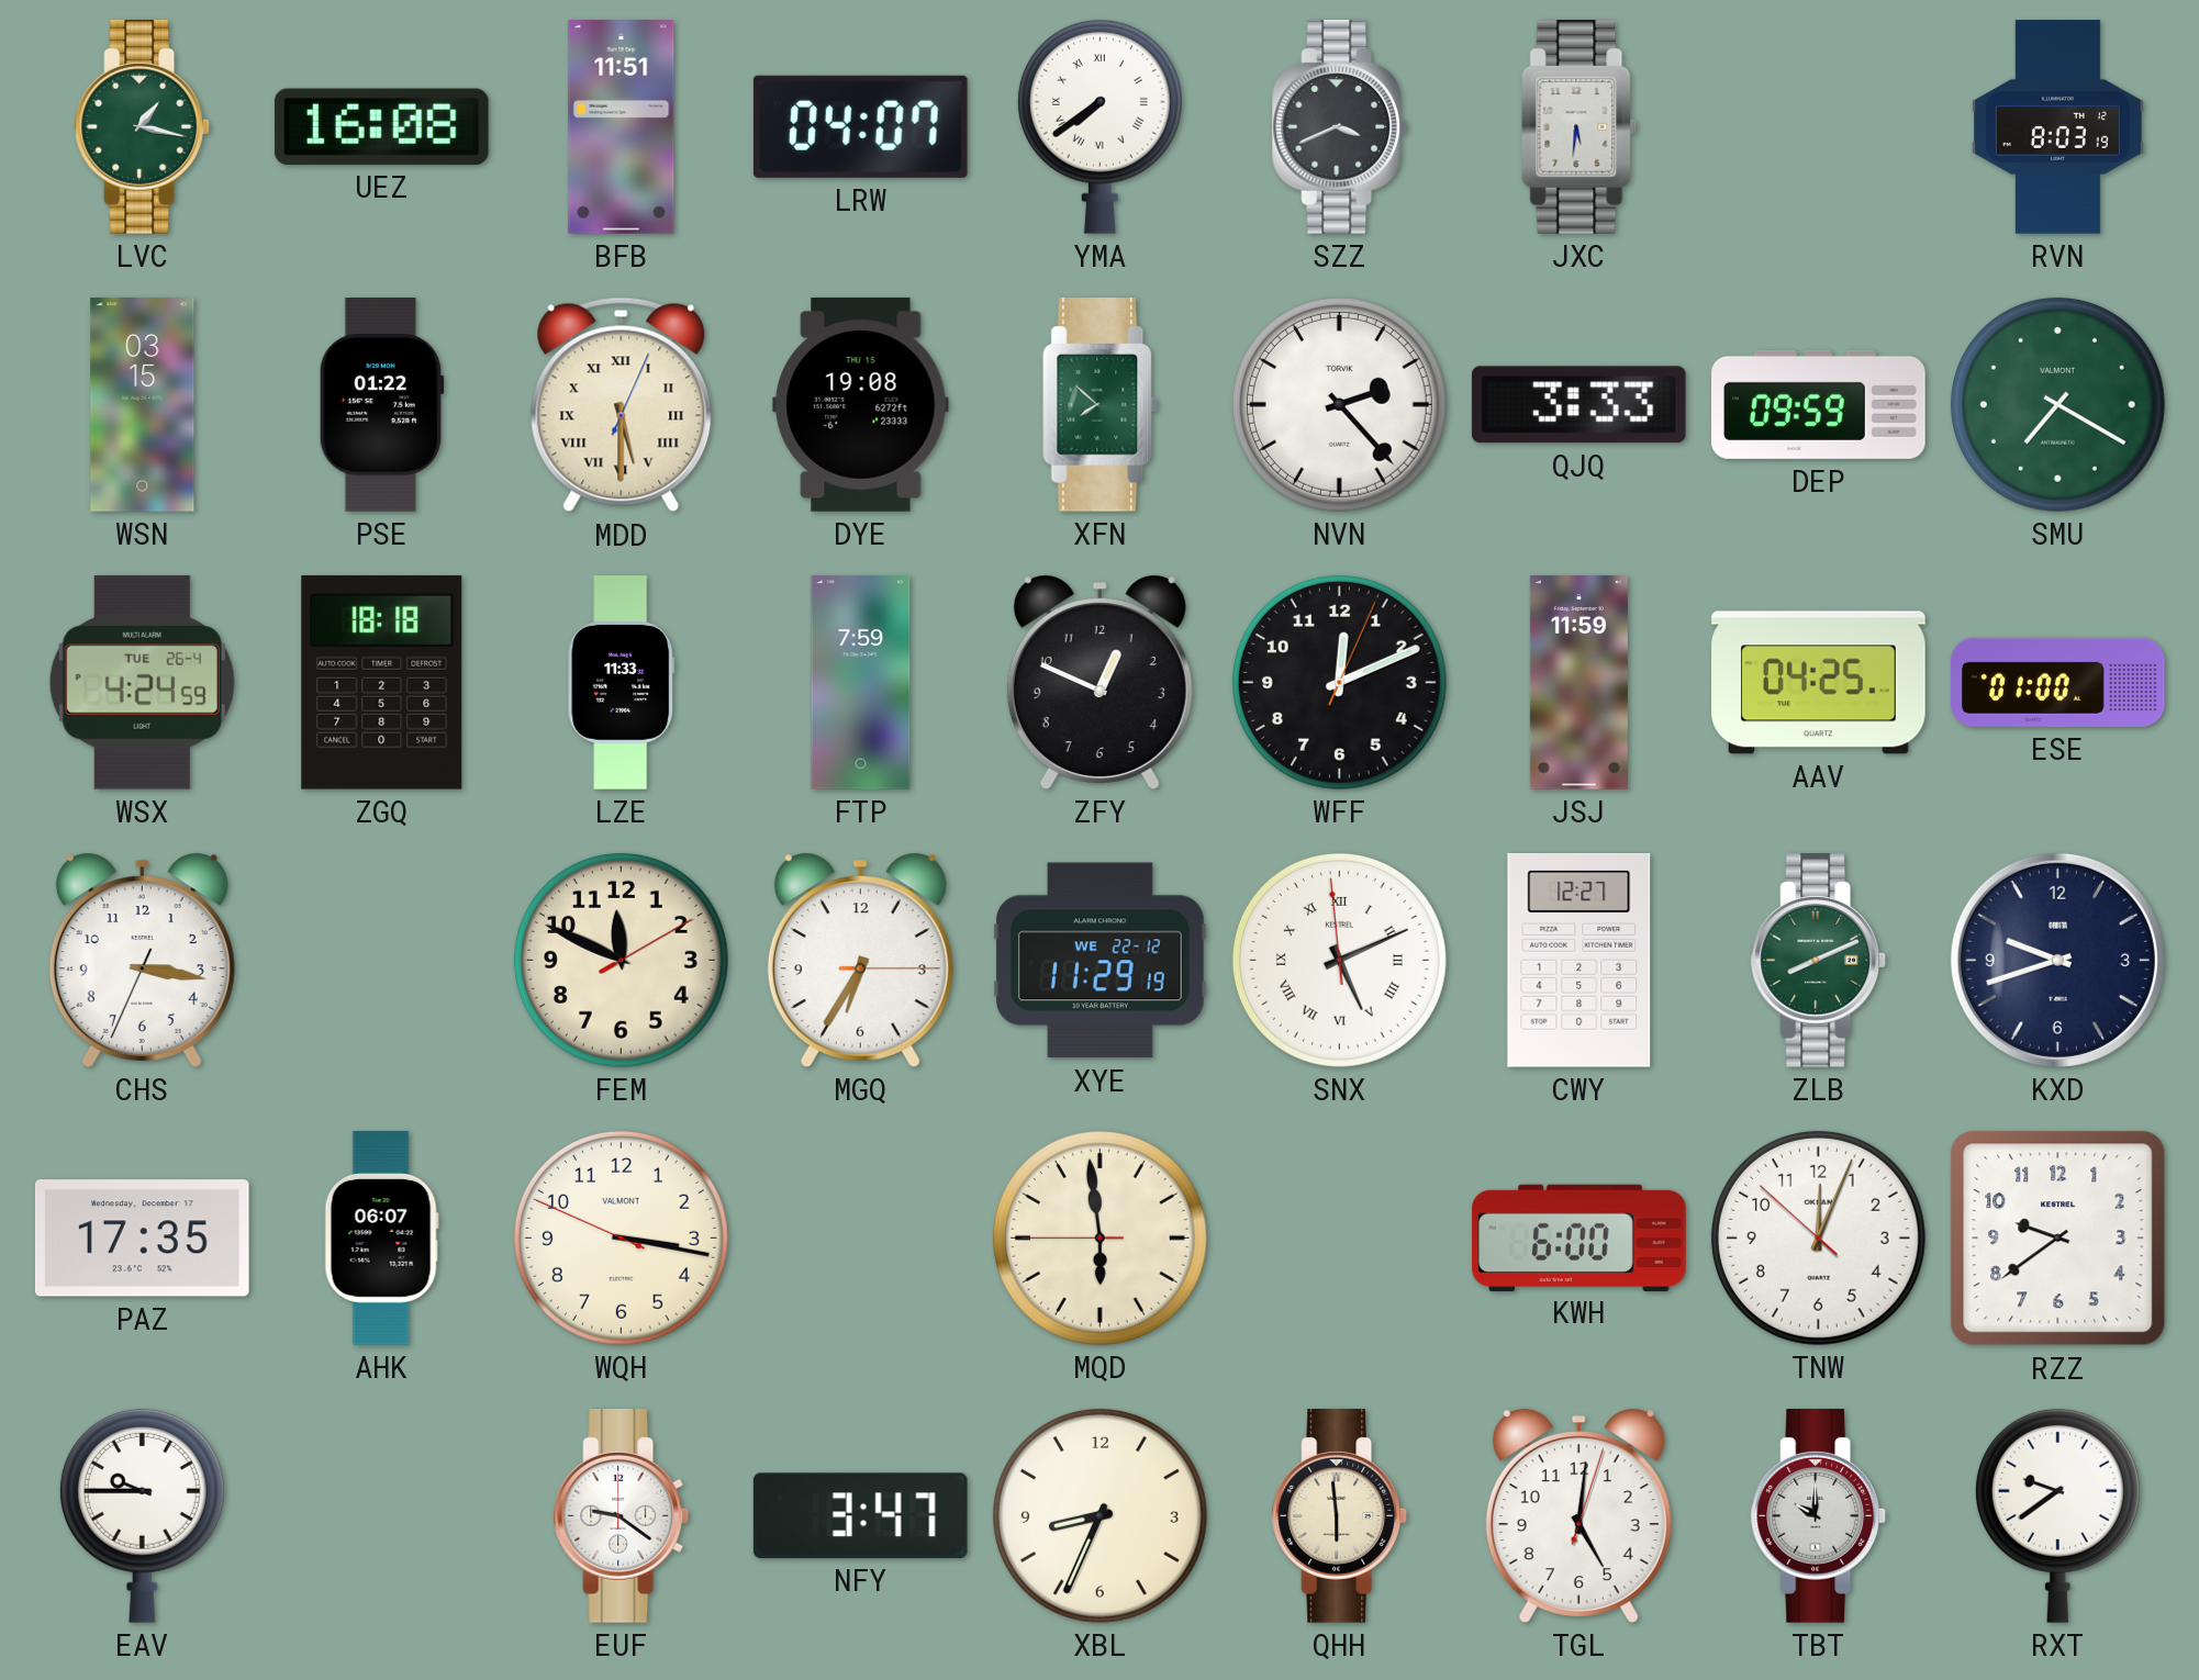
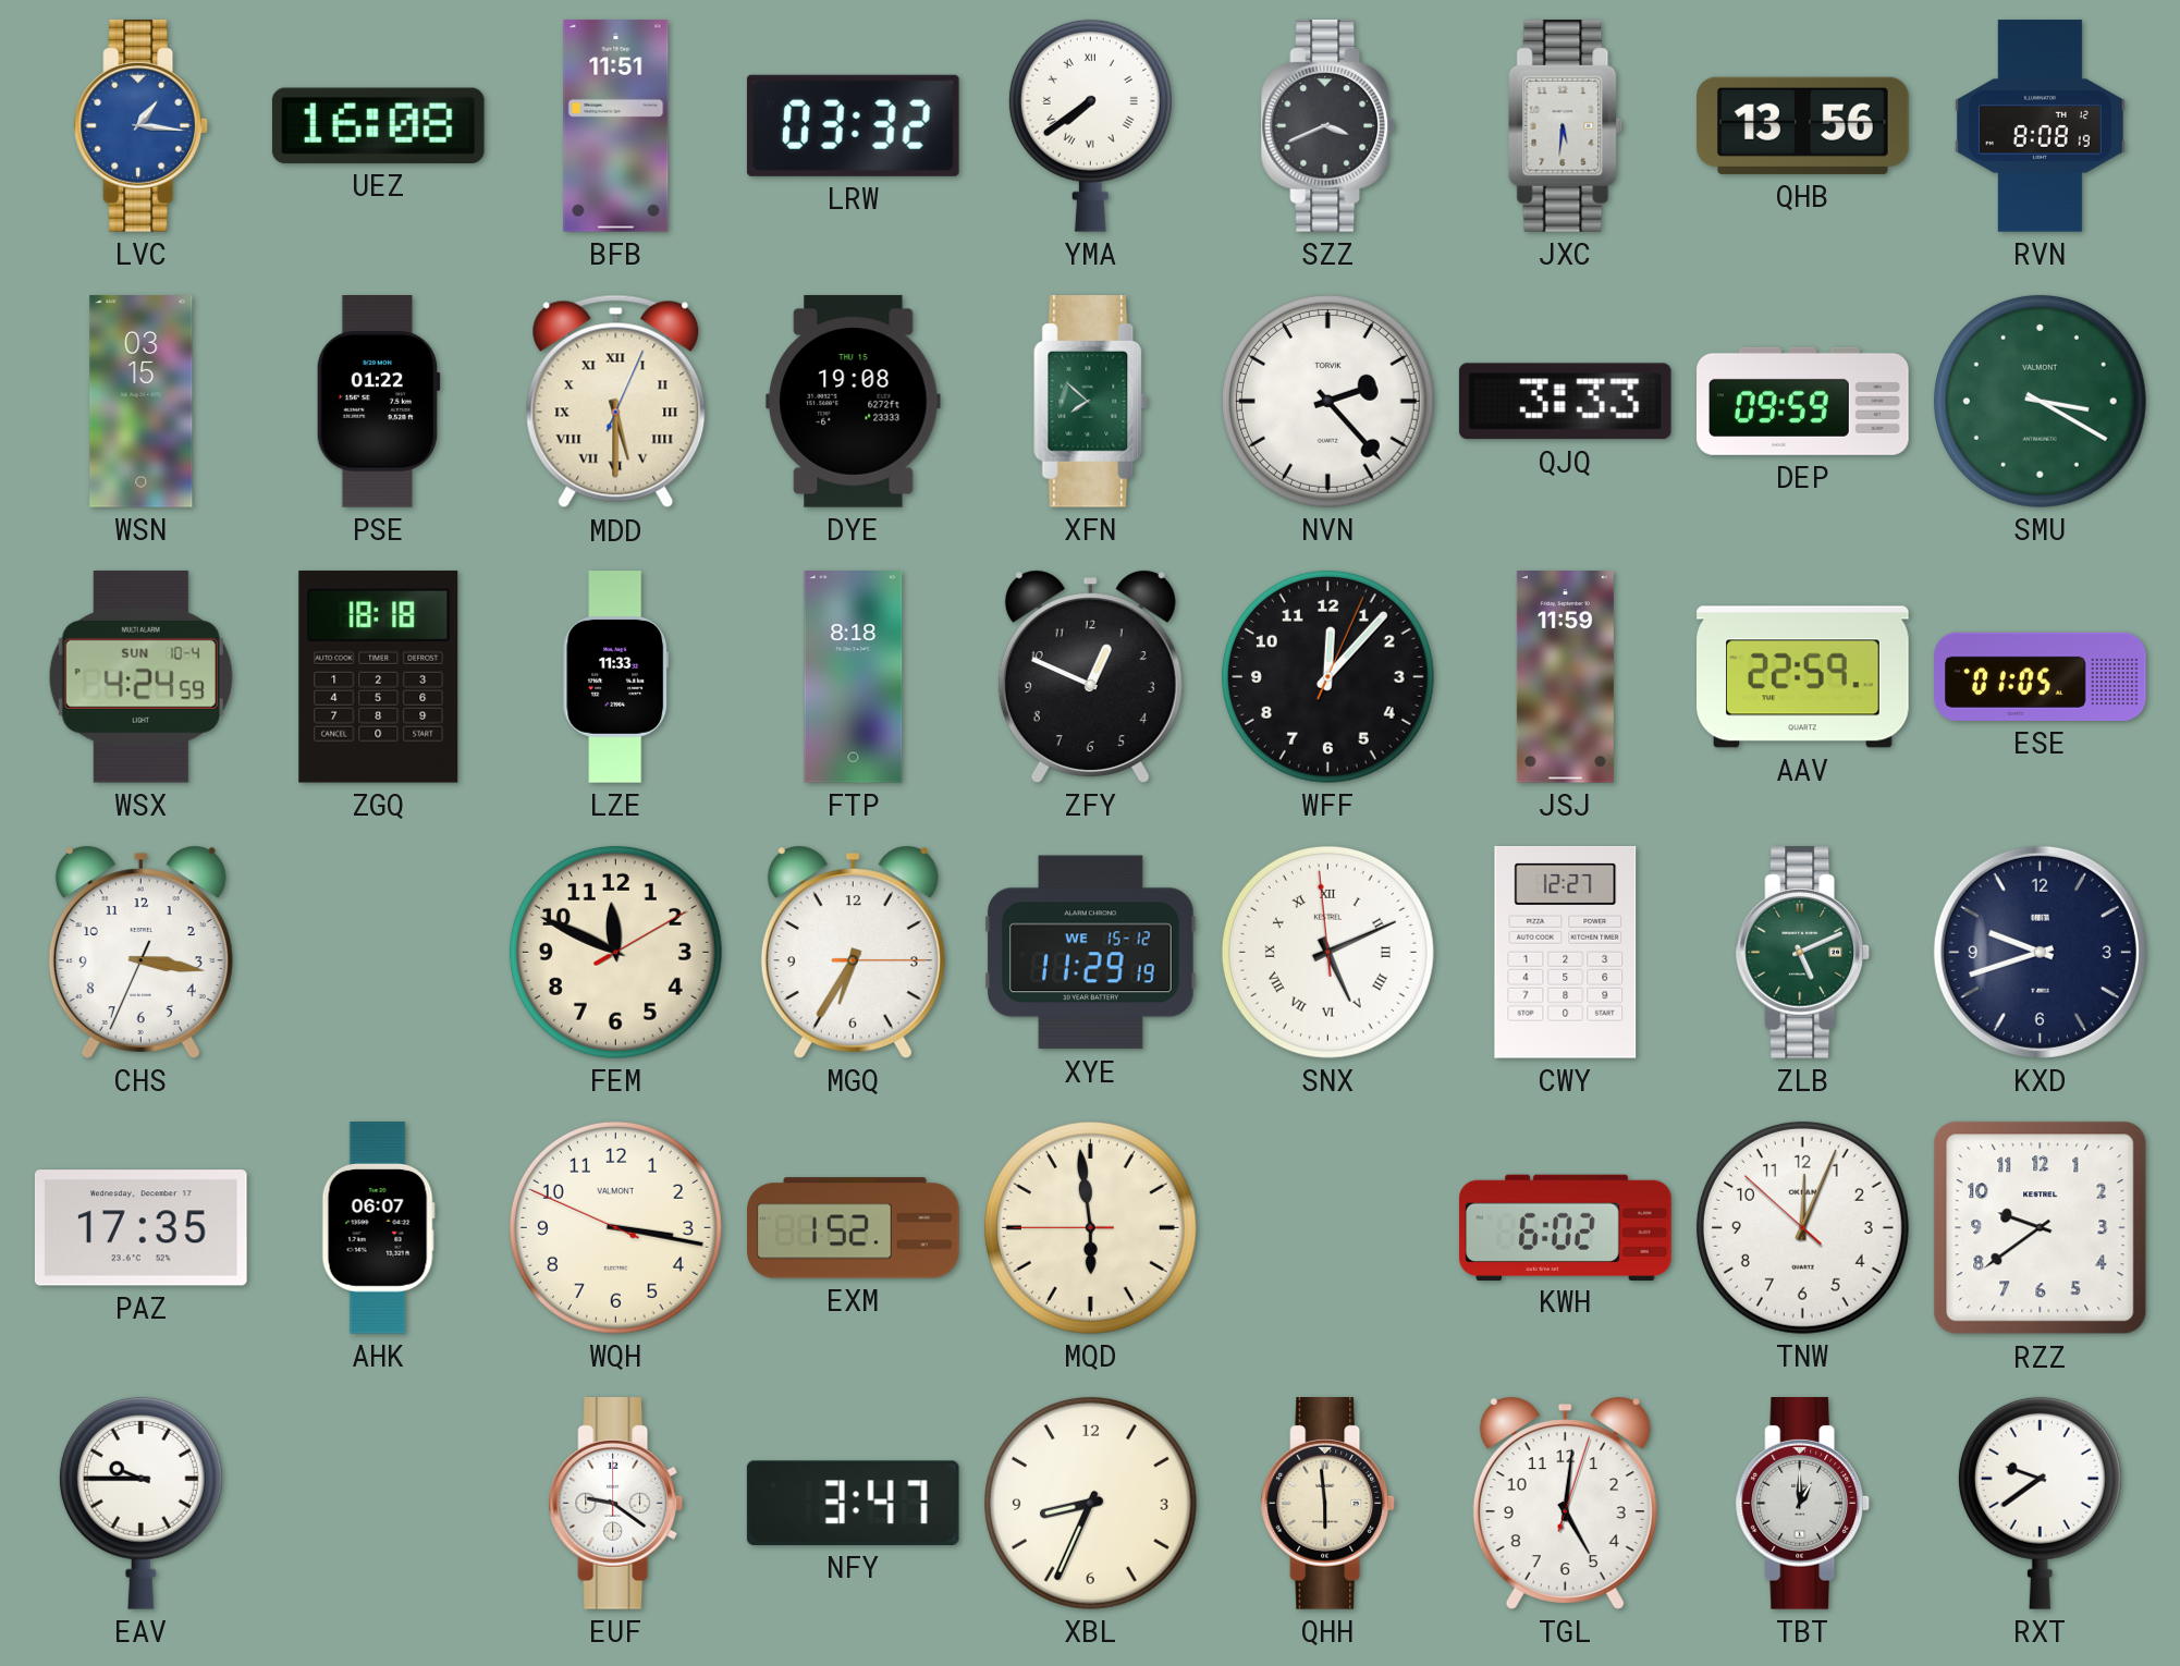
LVC: 1:17 -> 1:16 (142, 126)
LVC dial: green -> blue (142, 126)
LRW: 04:07 -> 03:32 (853, 125)
QHB: none -> 13:56 (1803, 125)
RVN: 8:03 -> 8:08 (2040, 126)
SMU: 7:20 -> 3:20 (2040, 401)
WSX date: TUE 26-4 -> SUN 10-4 (140, 676)
FTP: 7:59 -> 8:18 (854, 677)
WFF: 12:11 -> 12:07 (1327, 676)
AAV: 04:25 -> 22:59 (1803, 677)
ESE: 01:00 -> 01:05 (2041, 676)
XYE date: WE 22-12 -> WE 15-12 (1091, 953)
ZLB: 8:11 -> 5:11 (1803, 953)
EXM: none -> 1:52 (854, 1228)
KWH: 6:00 -> 6:02 (1566, 1227)
TBT: 10:00 -> 1:00 (1803, 1504)
